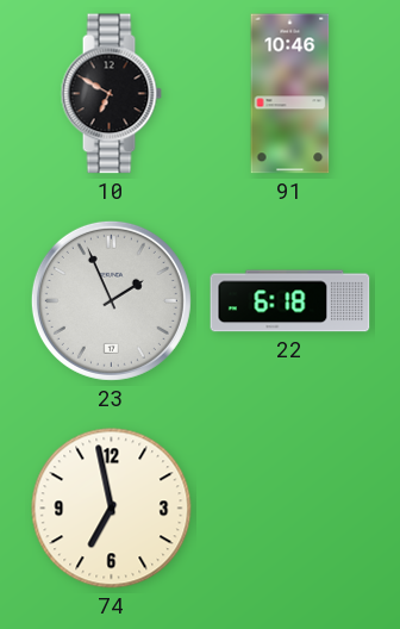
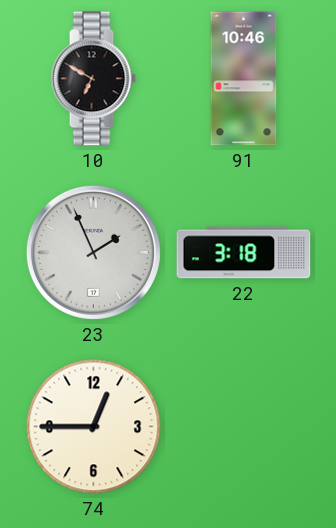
22: 6:18 -> 3:18 (244, 253)
74: 6:58 -> 12:45 (94, 427)
